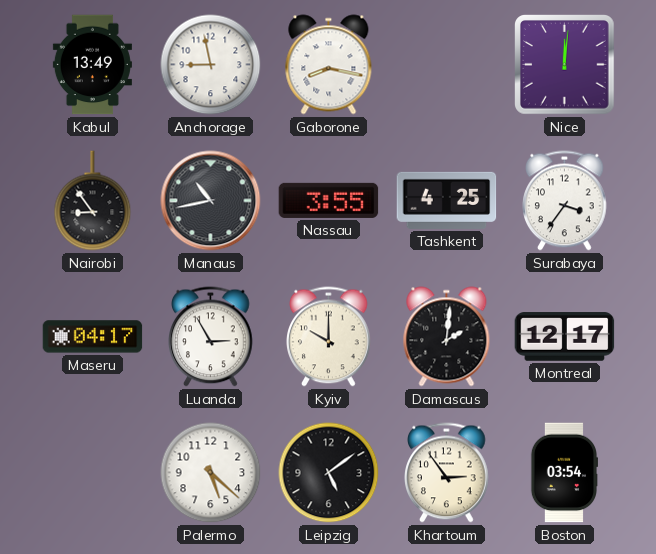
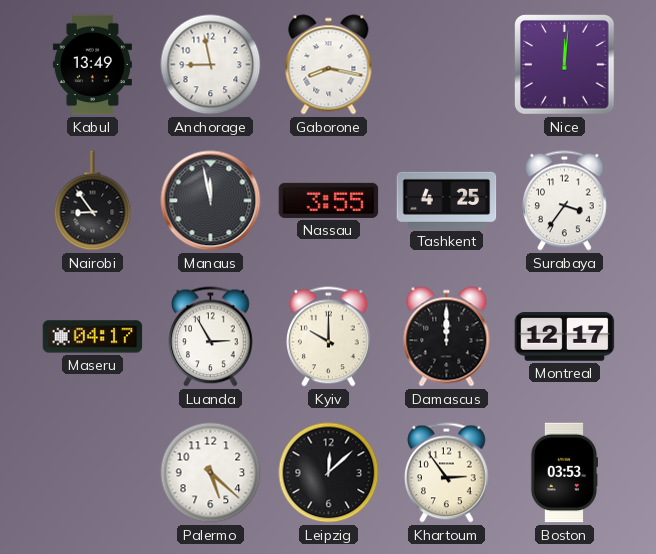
Manaus: 10:43 -> 11:58 (211, 201)
Damascus: 2:01 -> 12:00 (447, 337)
Leipzig: 5:09 -> 12:08 (329, 473)
Boston: 03:54 -> 03:53 (563, 473)
